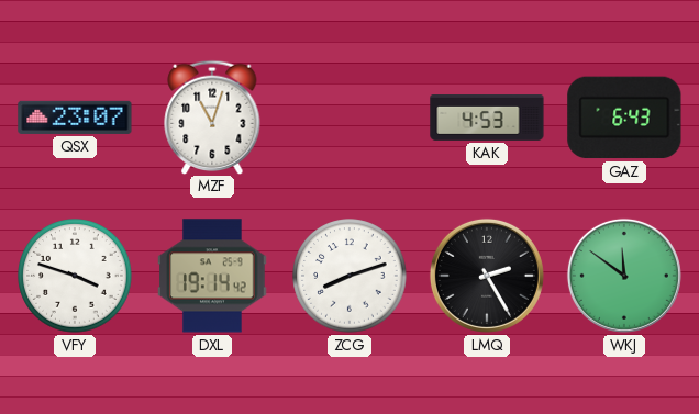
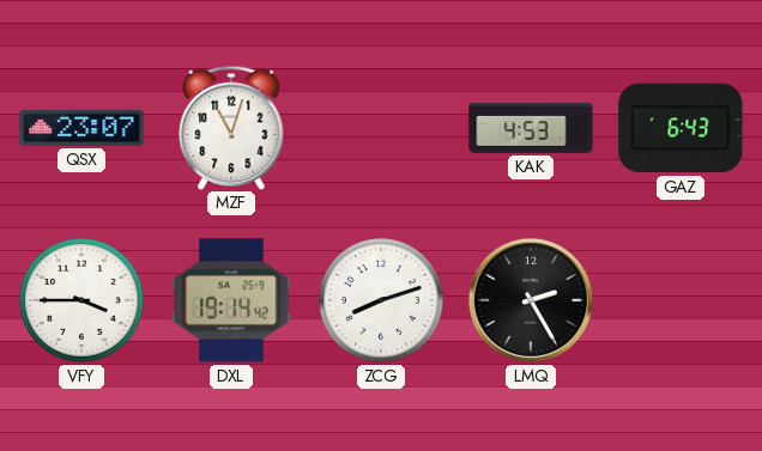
VFY: 3:48 -> 3:45 (81, 300)
WKJ: 11:51 -> none (624, 276)
